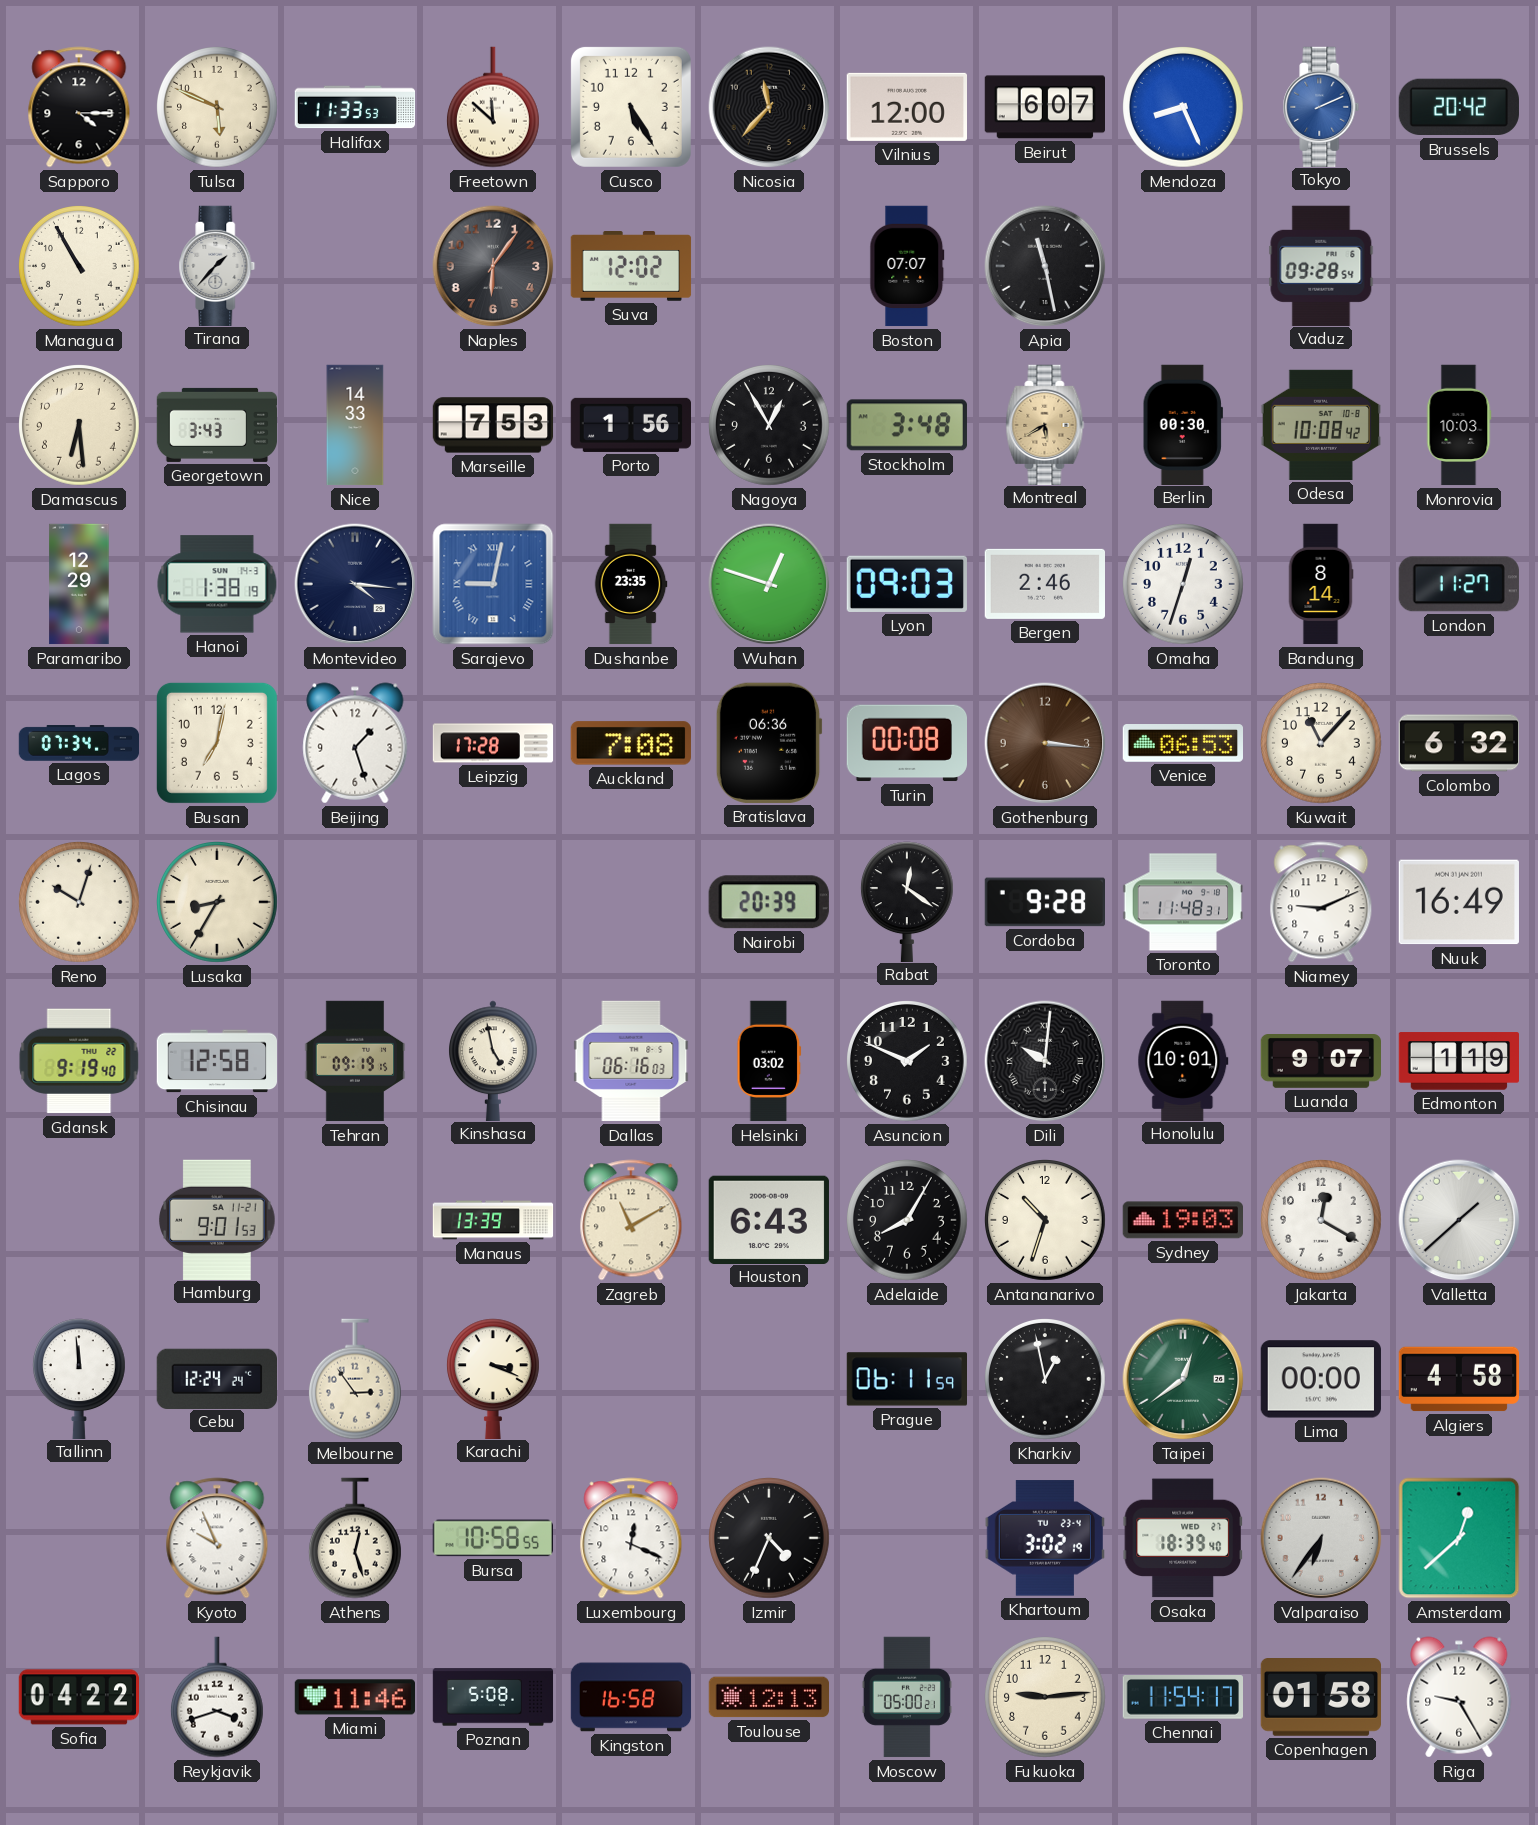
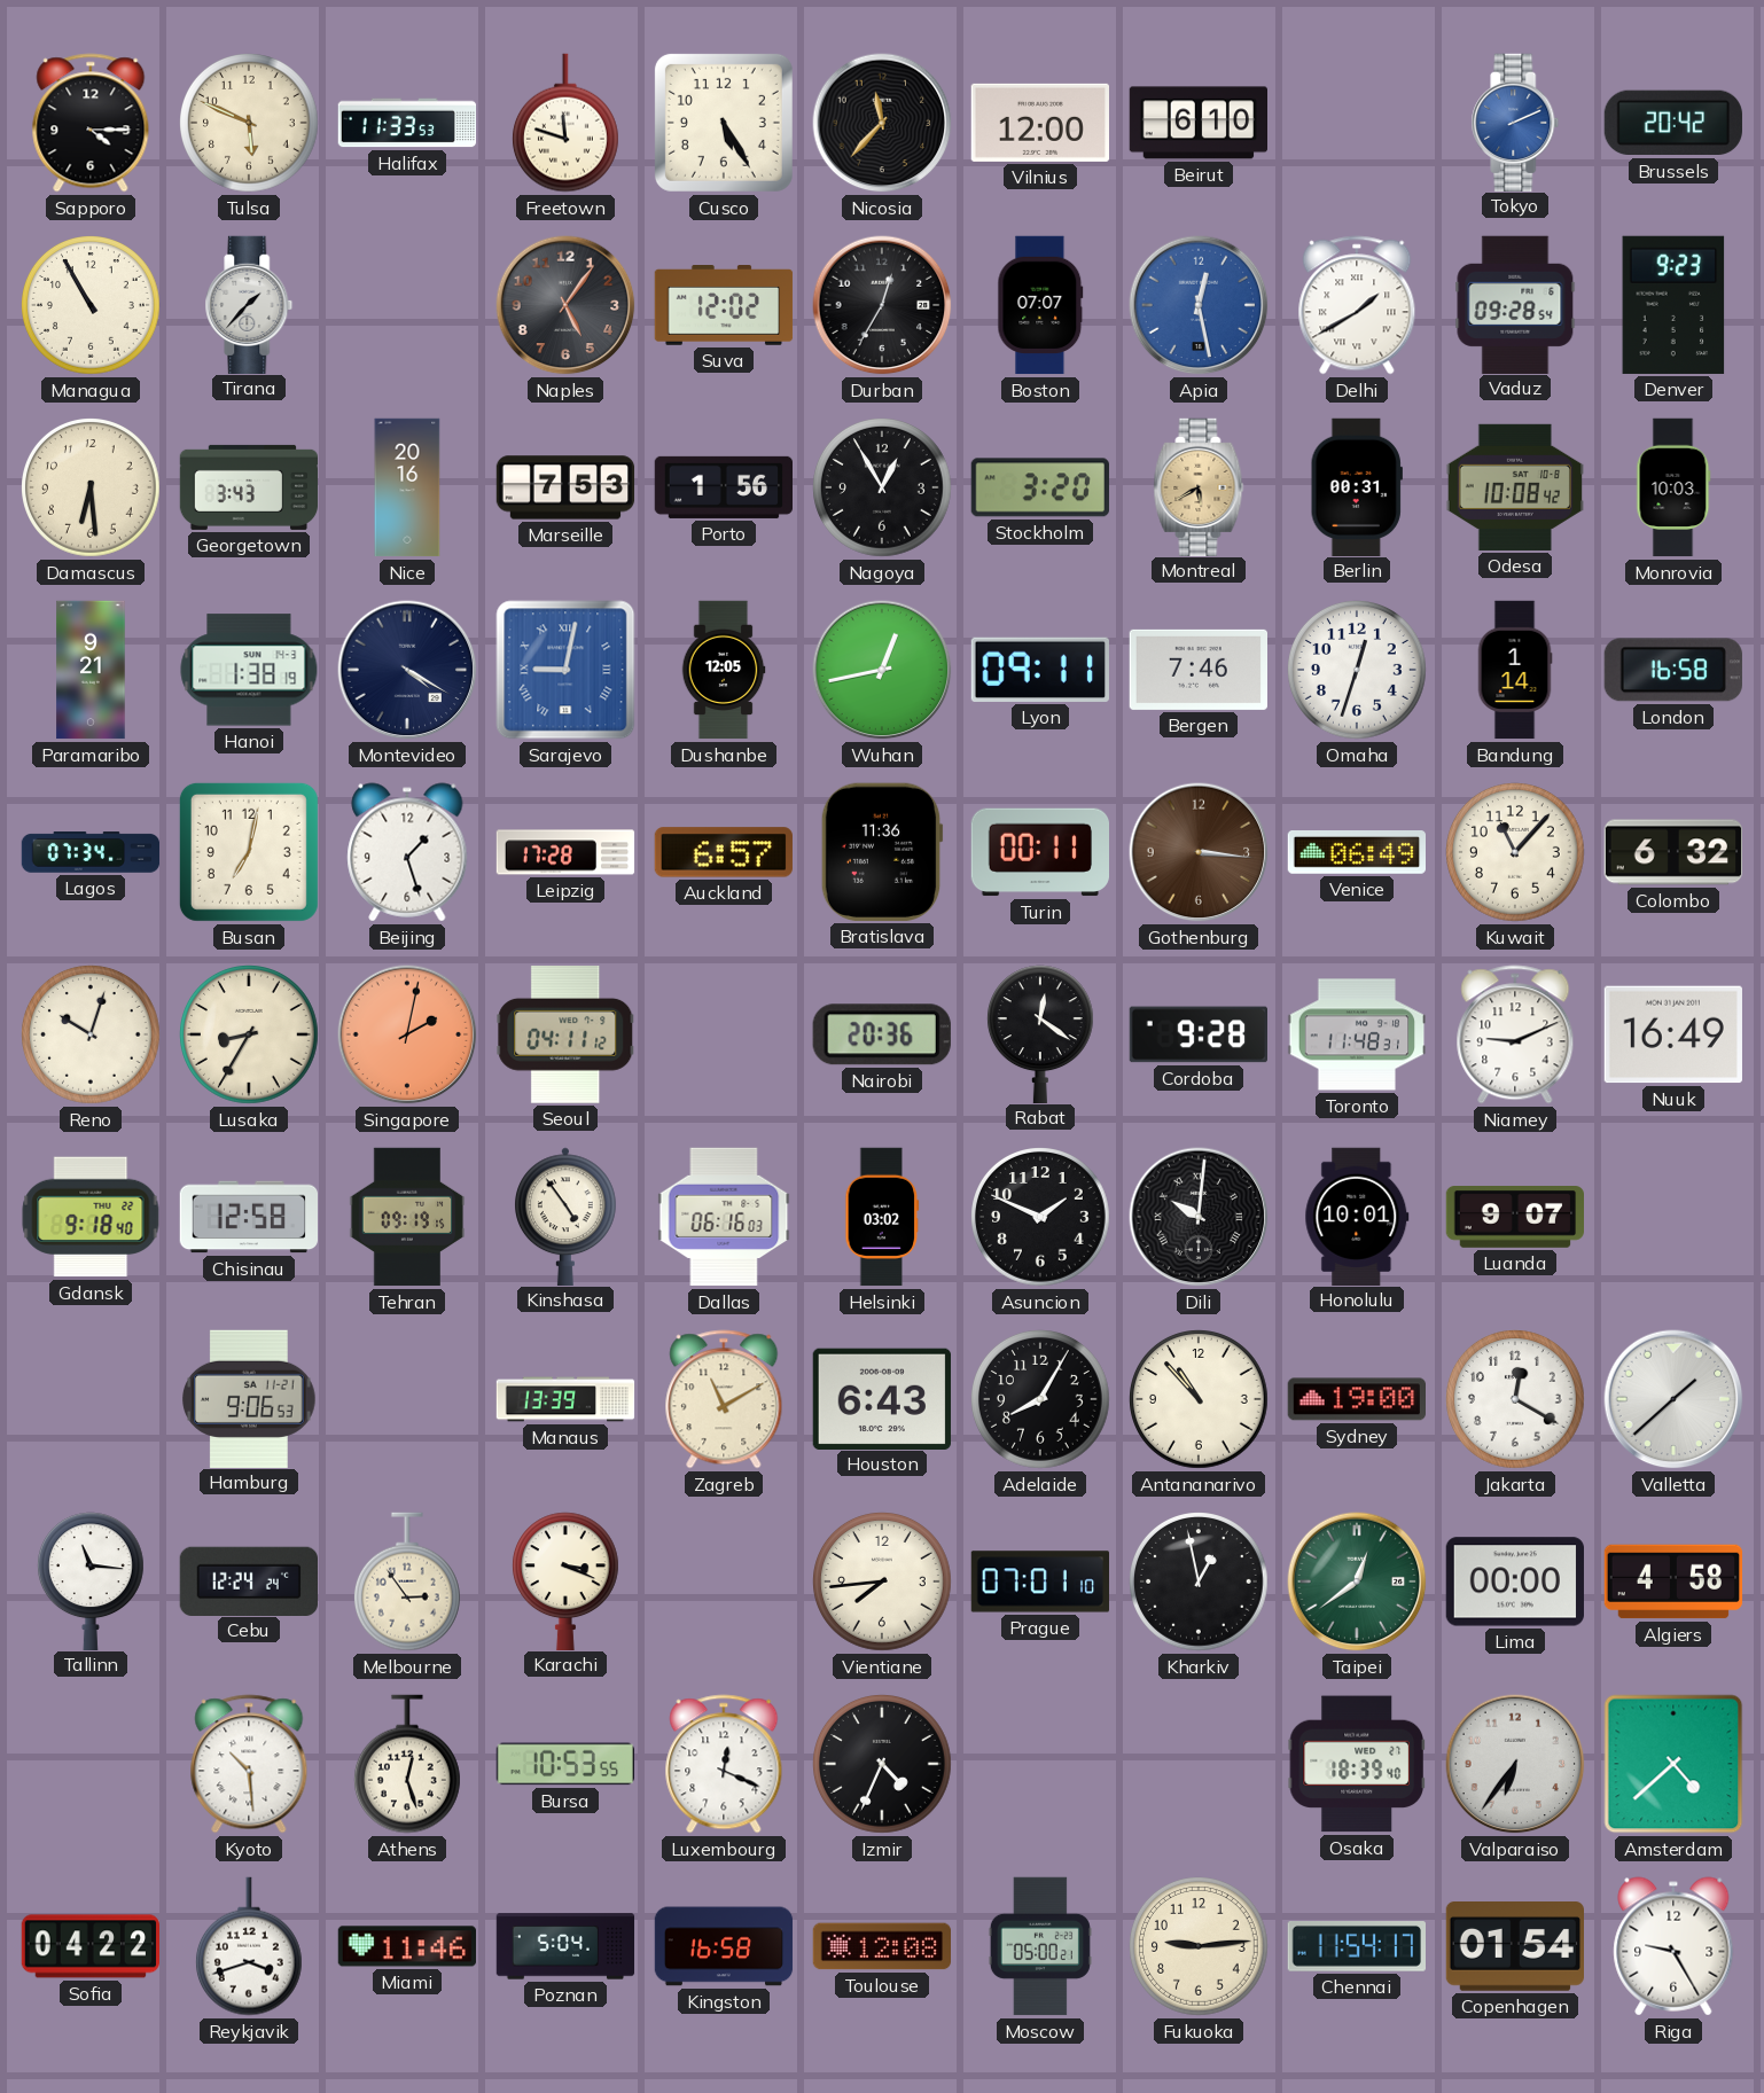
Freetown: 11:52 -> 11:48 (565, 123)
Beirut: 6:07 -> 6:10 (1197, 123)
Mendoza: 8:26 -> none (1184, 108)
Naples: 6:06 -> 5:06 (565, 305)
Durban: none -> 12:35 (882, 305)
Apia: 11:28 -> 12:28 (1199, 305)
Apia dial: black -> blue (1199, 305)
Delhi: none -> 1:40 (1357, 305)
Denver: none -> 9:23 (1673, 305)
Nice: 14:33 -> 20:16 (407, 487)
Stockholm: 3:48 -> 3:20 (1040, 487)
Berlin: 00:30 -> 00:31 (1357, 486)
Paramaribo: 12:29 -> 9:21 (91, 670)
Montevideo: 4:16 -> 4:20 (407, 670)
Dushanbe: 23:35 -> 12:05 (724, 670)
Wuhan: 12:48 -> 12:43 (882, 670)
Lyon: 09:03 -> 09:11 (1040, 670)
Bergen: 2:46 -> 7:46 (1197, 670)
Bandung: 8:14 -> 1:14 (1515, 670)
London: 11:27 -> 16:58 (1673, 670)
Auckland: 7:08 -> 6:57 (724, 852)
Bratislava: 06:36 -> 11:36 (882, 852)
Turin: 00:08 -> 00:11 (1039, 852)
Venice: 06:53 -> 06:49 (1356, 853)
Singapore: none -> 2:02 (407, 1034)
Seoul: none -> 04:11 (565, 1036)
Nairobi: 20:39 -> 20:36 (882, 1034)
Gdansk: 9:19 -> 9:18 (91, 1217)
Kinshasa: 4:58 -> 4:54 (567, 1216)
Edmonton: 1:19 -> none (1458, 1061)
Hamburg: 9:01 -> 9:06 (250, 1398)
Antananarivo: 10:33 -> 10:53 (1200, 1400)
Sydney: 19:03 -> 19:00 (1356, 1399)
Tallinn: 11:59 -> 11:16 (91, 1580)
Vientiane: none -> 7:44 (883, 1583)
Prague: 06:11 -> 07:01 (1039, 1582)
Kyoto: 9:56 -> 10:29 (249, 1764)
Bursa: 10:58 -> 10:53 (565, 1764)
Khartoum: 3:02 -> none (1045, 1538)
Amsterdam: 12:38 -> 4:38 (1673, 1764)
Poznan: 5:08 -> 5:04 (565, 1946)
Toulouse: 12:13 -> 12:08 (881, 1946)
Copenhagen: 01:58 -> 01:54 (1514, 1947)
